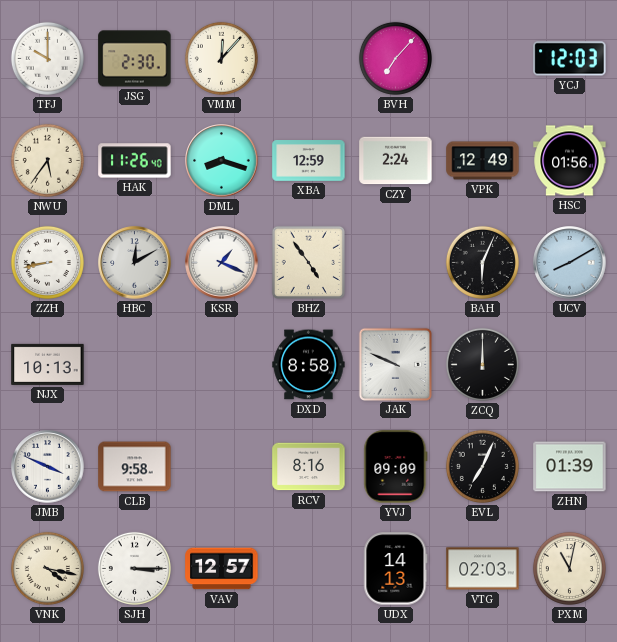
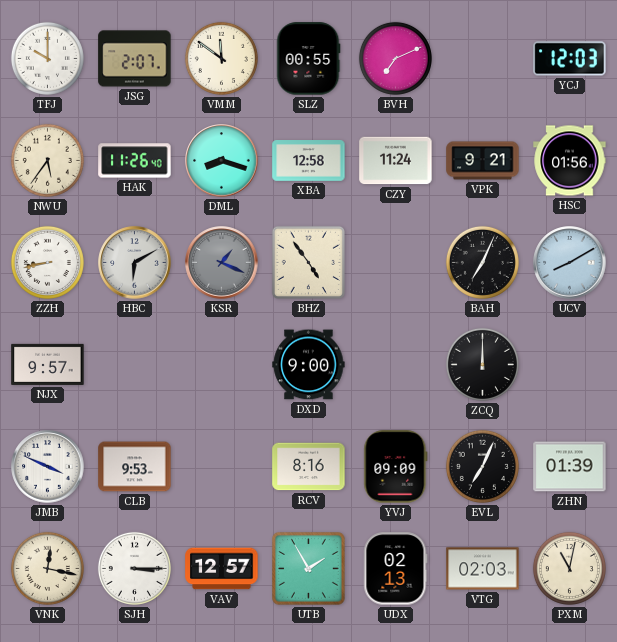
JSG: 2:30 -> 2:07 (135, 59)
VMM: 12:07 -> 11:51 (221, 58)
SLZ: none -> 00:55 (308, 59)
BVH: 7:07 -> 7:11 (395, 58)
XBA: 12:59 -> 12:58 (309, 161)
CZY: 2:24 -> 11:24 (396, 161)
VPK: 12:49 -> 9:21 (483, 161)
HBC: 12:10 -> 6:10 (135, 263)
KSR dial: white -> grey (222, 263)
BAH: 6:04 -> 7:04 (482, 262)
NJX: 10:13 -> 9:57 (48, 364)
DXD: 8:58 -> 9:00 (309, 365)
JAK: 9:49 -> none (395, 364)
CLB: 9:58 -> 9:53 (135, 467)
VNK: 4:17 -> 12:17 (47, 568)
UTB: none -> 1:55 (309, 569)
UDX: 14:13 -> 02:13 (396, 569)
